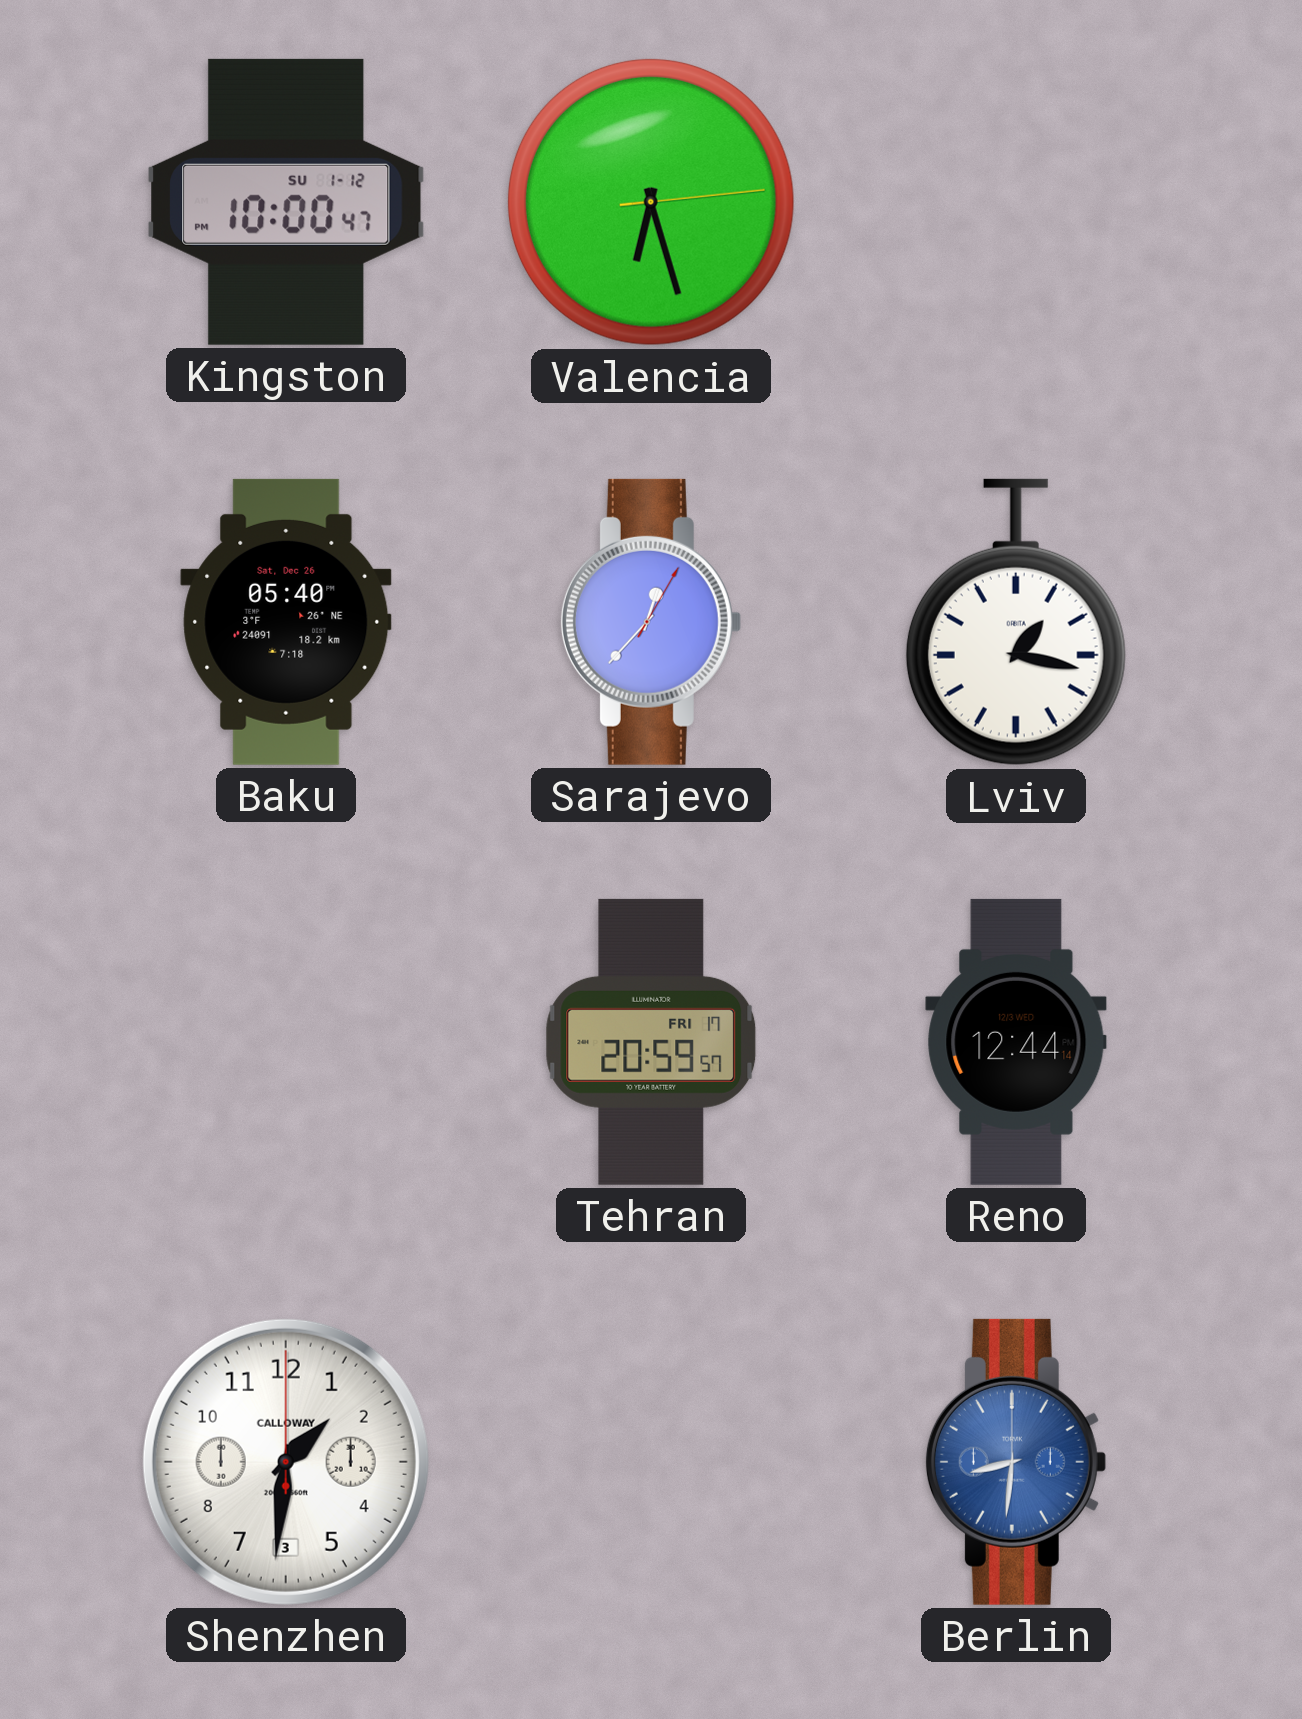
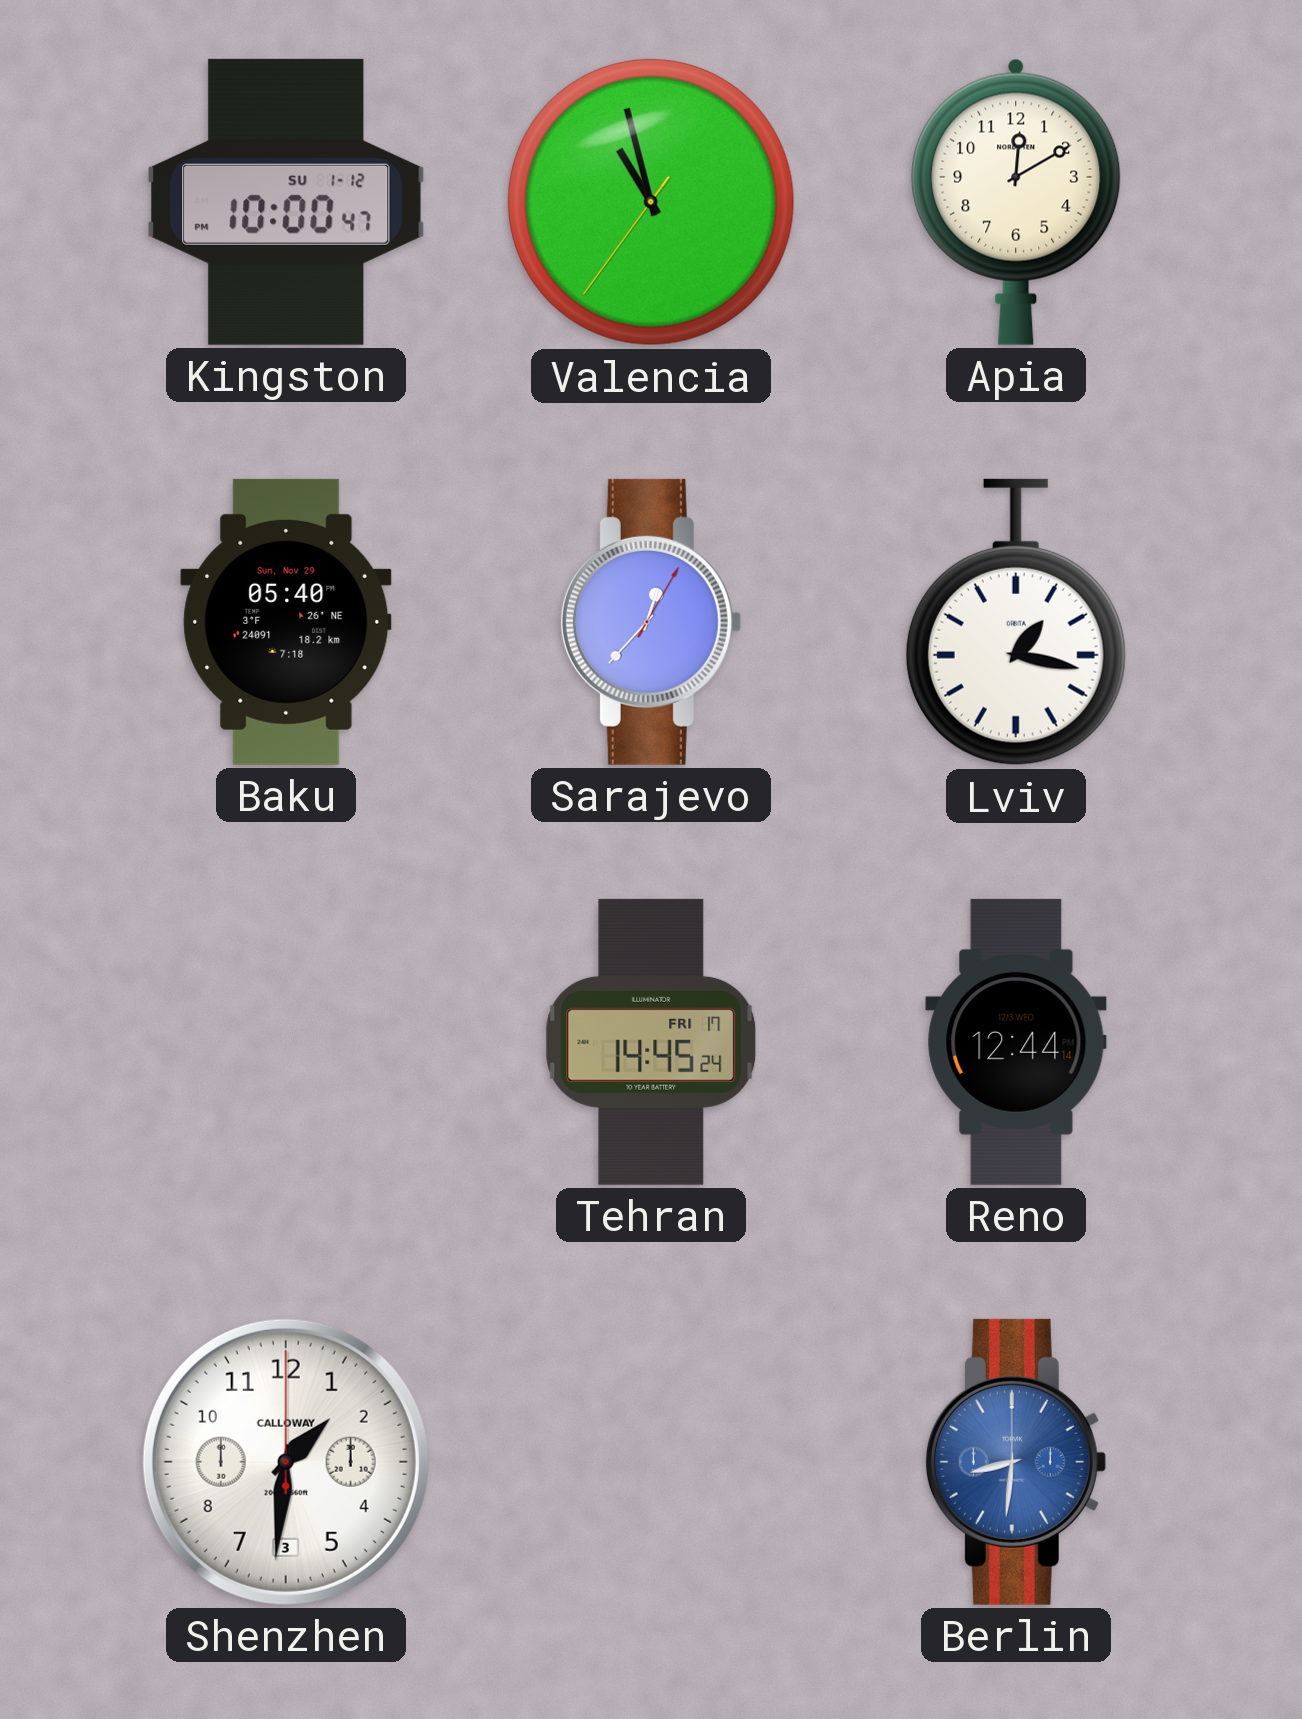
Valencia: 6:27 -> 10:57 (651, 202)
Apia: none -> 12:10 (1016, 202)
Baku date: Sat, Dec 26 -> Sun, Nov 29 (286, 622)
Tehran: 20:59 -> 14:45 (651, 1042)
